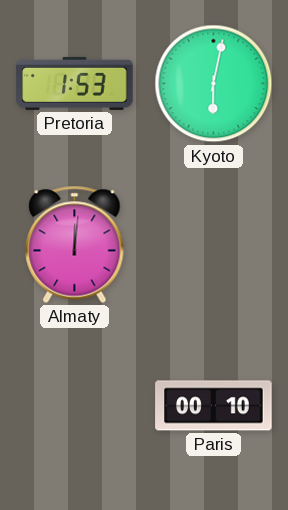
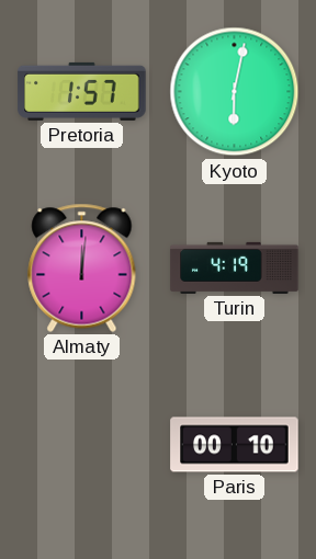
Pretoria: 1:53 -> 1:57 (82, 91)
Turin: none -> 4:19 (235, 267)
